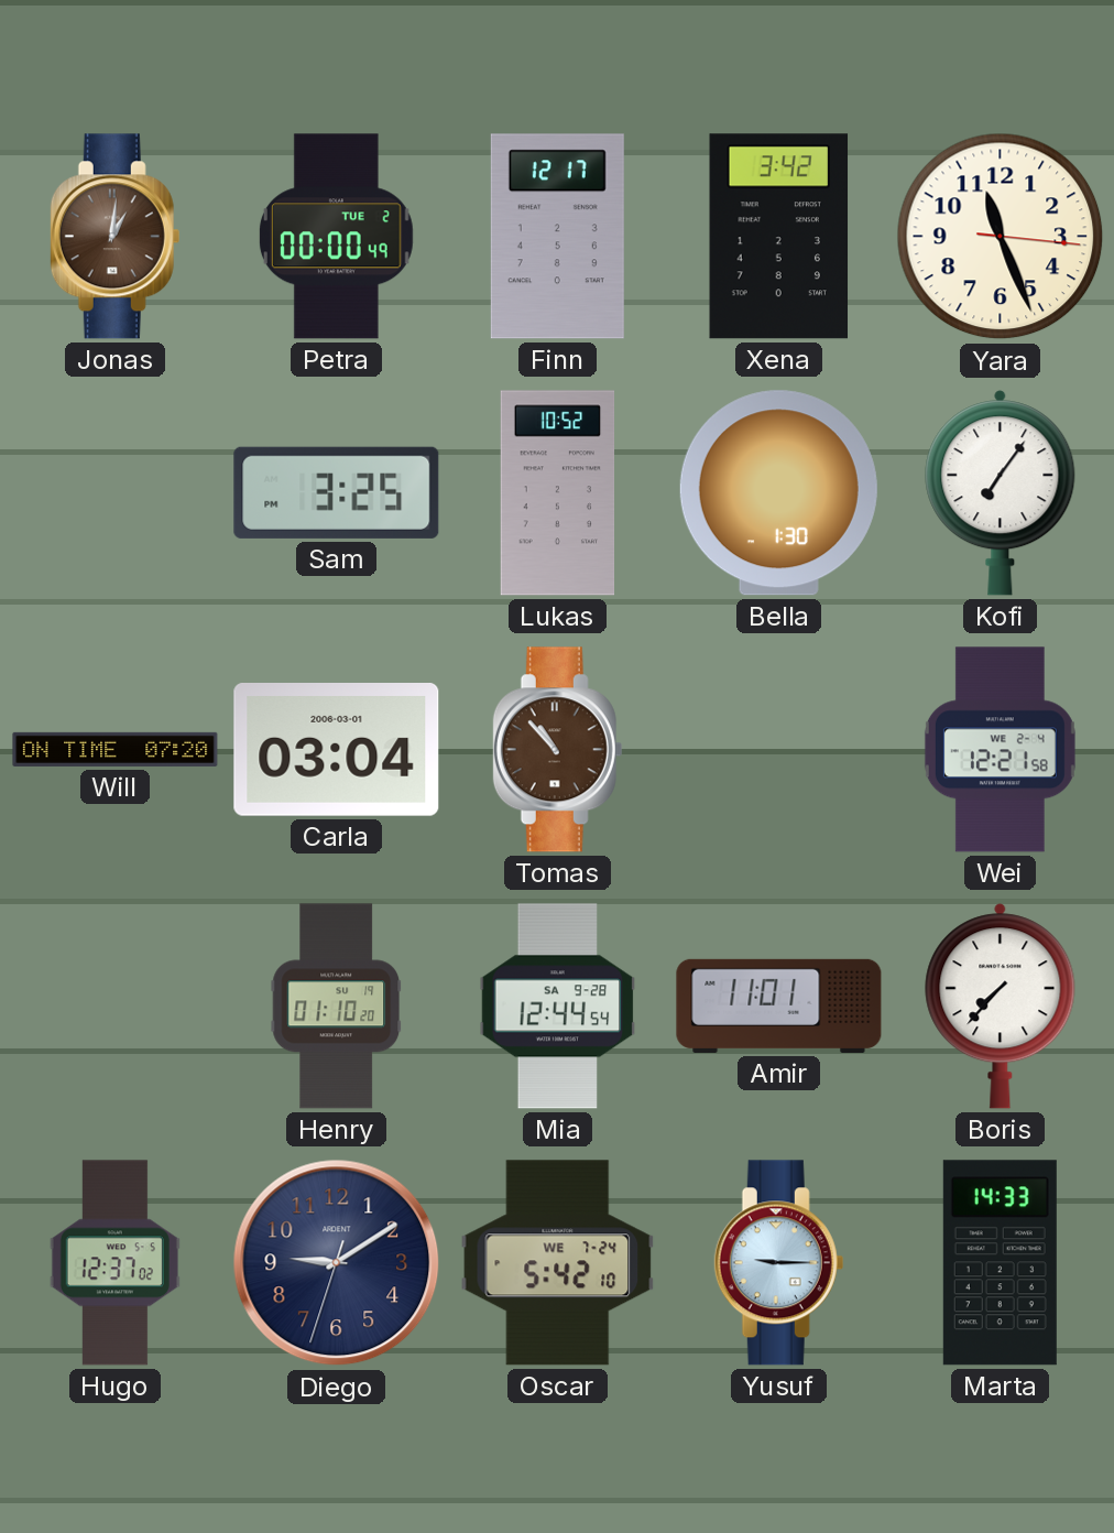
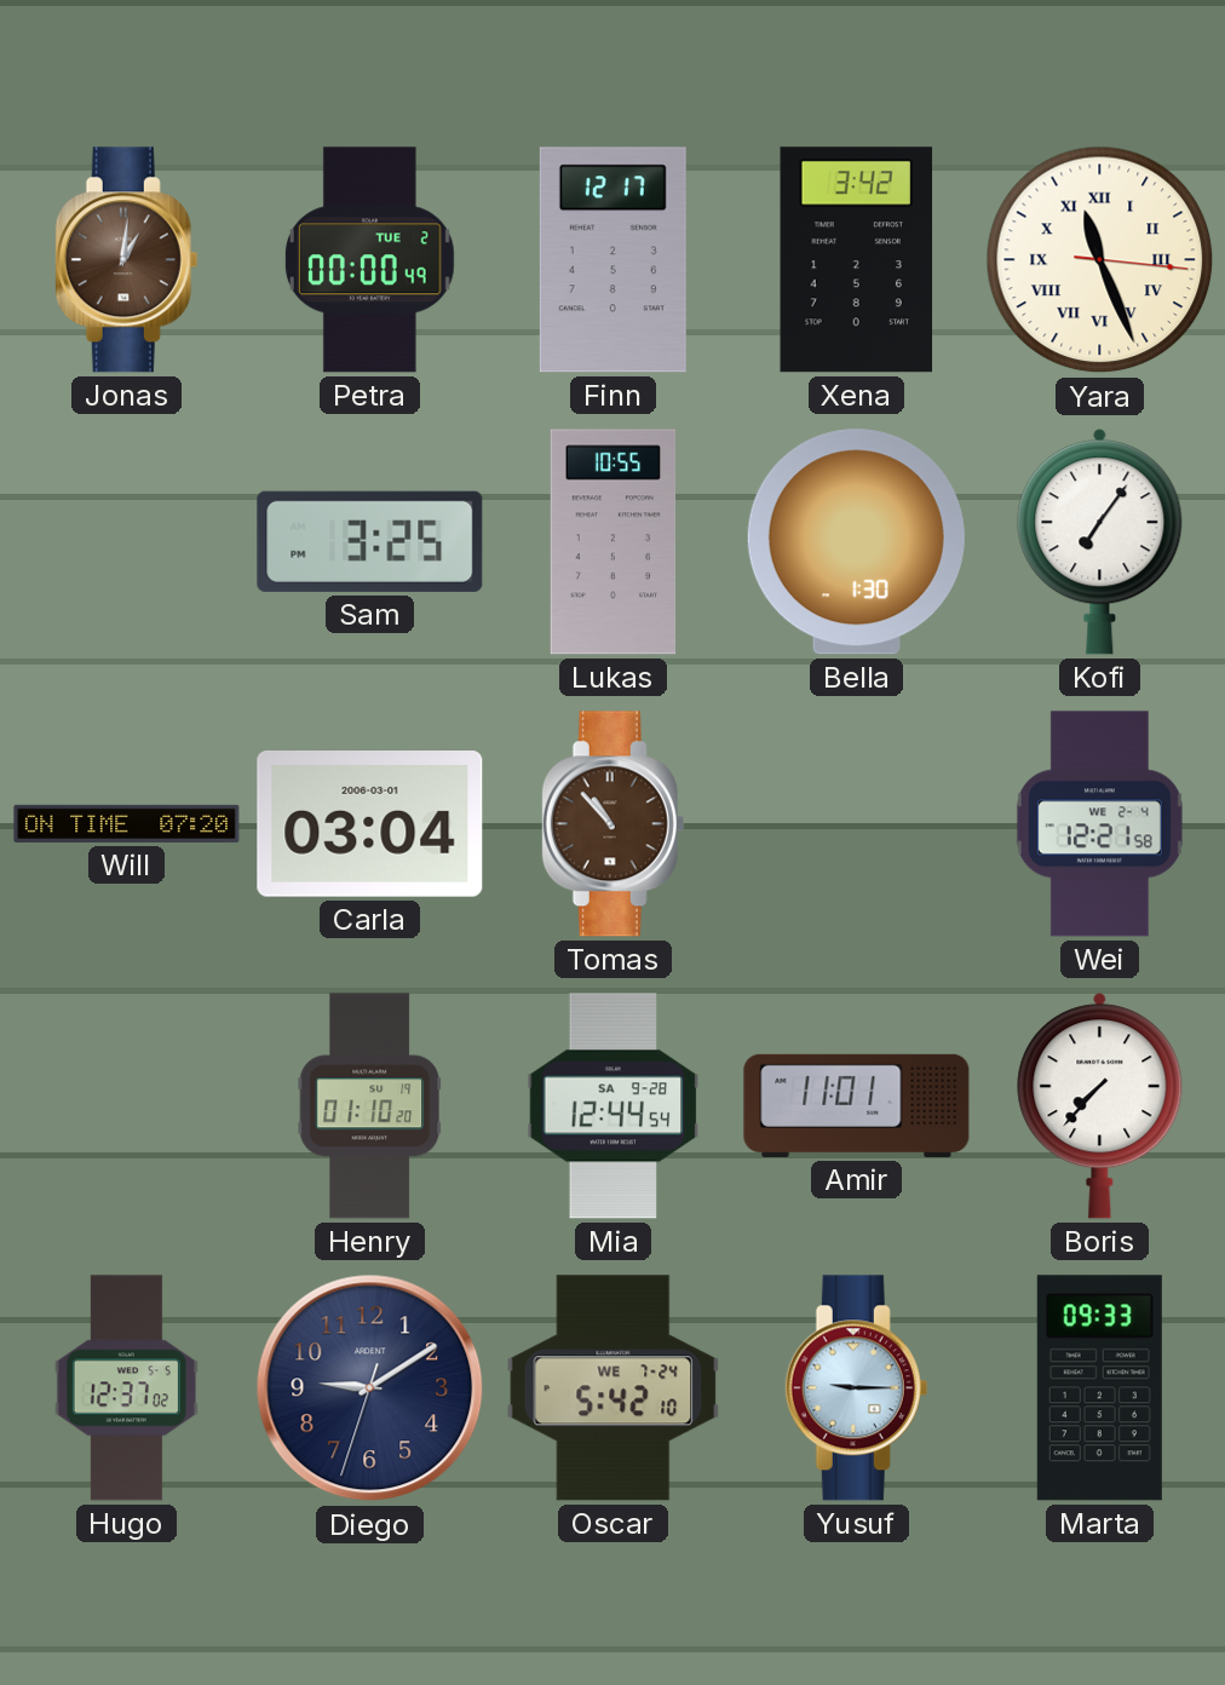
Yara numerals: Arabic -> Roman (1100, 260)
Lukas: 10:52 -> 10:55 (614, 542)
Marta: 14:33 -> 09:33 (1099, 1388)
